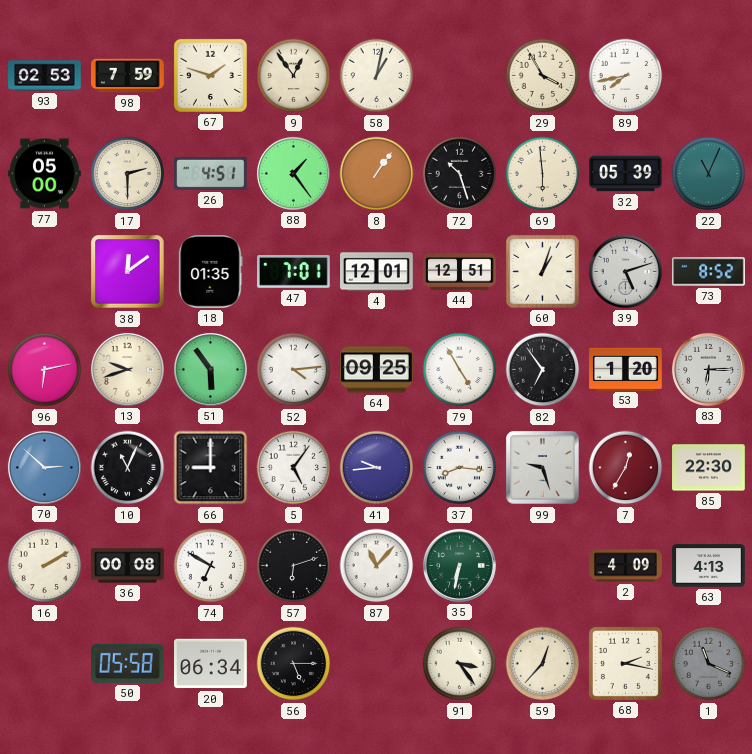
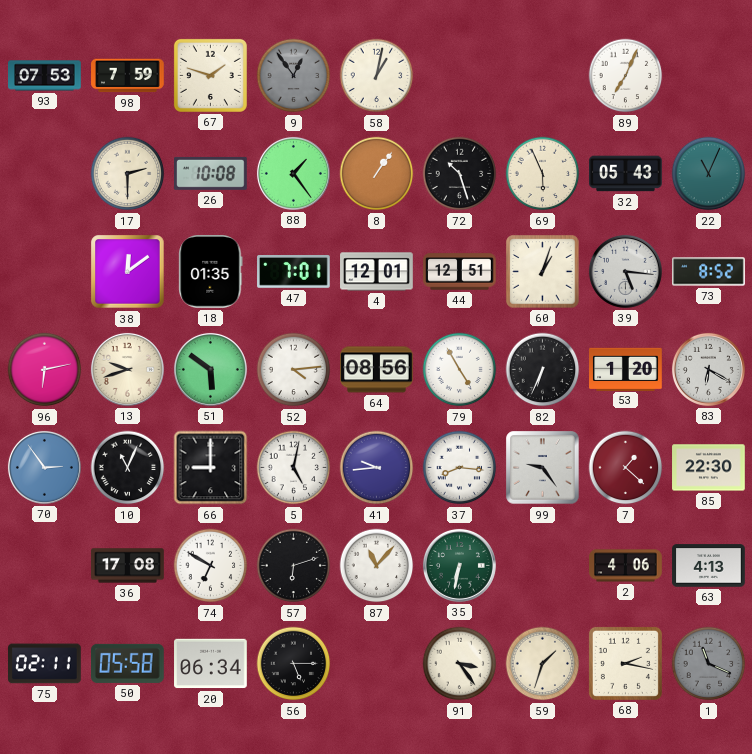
93: 02:53 -> 07:53 (45, 76)
9 dial: cream -> grey (294, 76)
29: 3:55 -> none (543, 76)
89: 7:43 -> 7:04 (626, 76)
77: 05:00 -> none (45, 174)
26: 4:51 -> 10:08 (211, 173)
69: 5:59 -> 5:56 (543, 174)
32: 05:39 -> 05:43 (626, 174)
39: 5:12 -> 5:16 (625, 271)
51: 5:54 -> 5:51 (210, 369)
64: 09:25 -> 08:56 (377, 370)
82: 6:54 -> 6:34 (543, 370)
83: 6:15 -> 6:20 (708, 369)
70: 2:52 -> 2:54 (44, 467)
5: 5:06 -> 5:02 (294, 468)
99: 9:27 -> 9:24 (543, 468)
7: 12:35 -> 1:22 (626, 468)
16: 2:10 -> none (45, 566)
36: 00:08 -> 17:08 (128, 566)
2: 4:09 -> 4:06 (626, 566)
75: none -> 02:11 (45, 664)
59: 12:37 -> 1:33 (543, 664)
